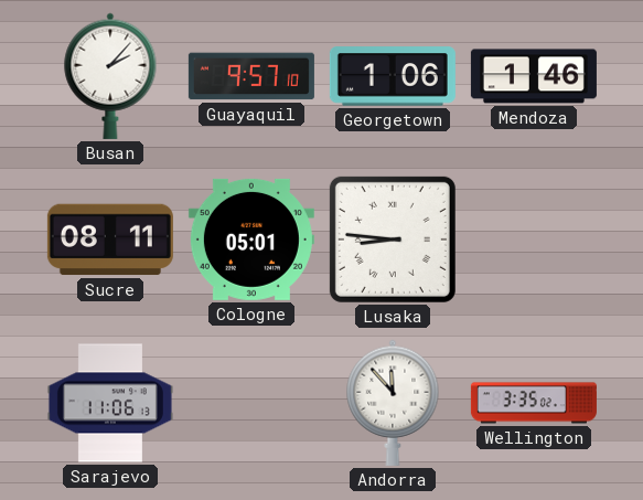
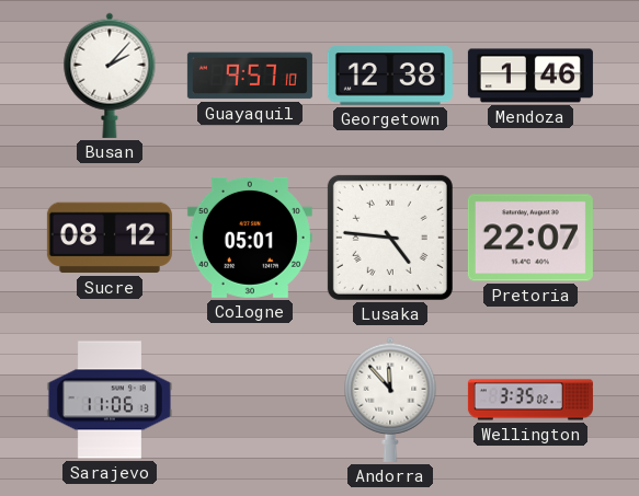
Georgetown: 1:06 -> 12:38 (390, 76)
Sucre: 08:11 -> 08:12 (110, 238)
Lusaka: 8:46 -> 4:46 (390, 238)
Pretoria: none -> 22:07 (530, 238)
